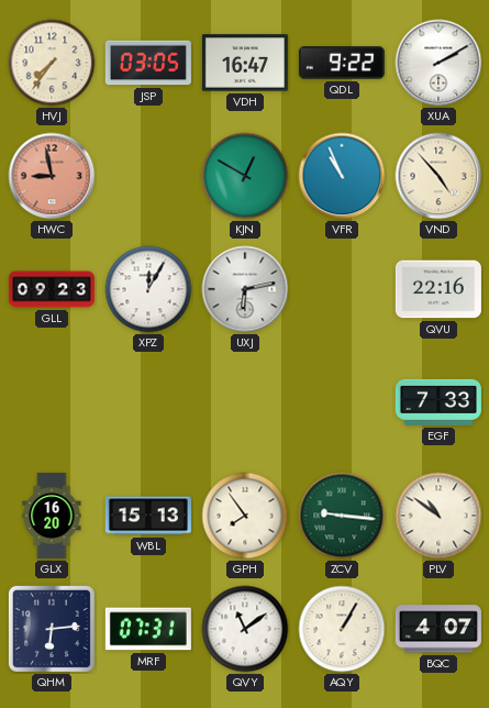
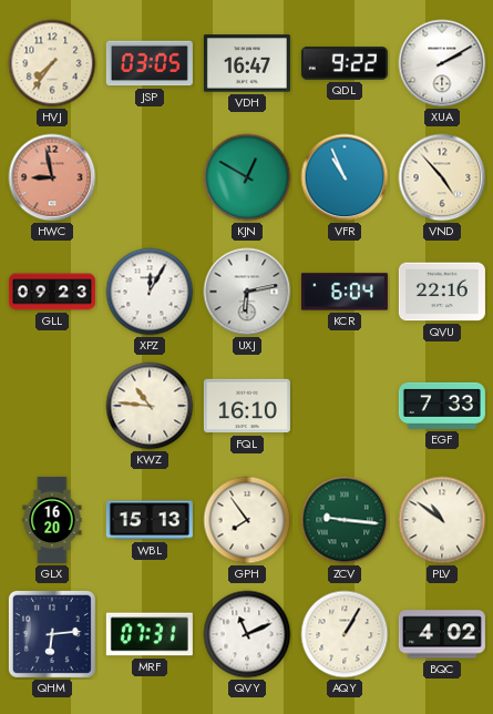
KCR: none -> 6:04 (345, 292)
KWZ: none -> 10:46 (150, 406)
FQL: none -> 16:10 (247, 406)
QVY: 11:09 -> 11:11 (247, 634)
BQC: 4:07 -> 4:02 (442, 634)
